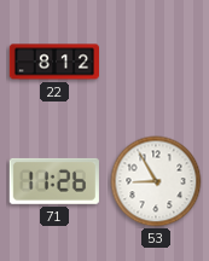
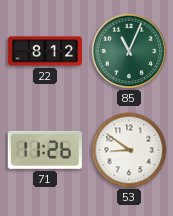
85: none -> 11:04 (129, 51)
53: 8:55 -> 8:51 (129, 150)
